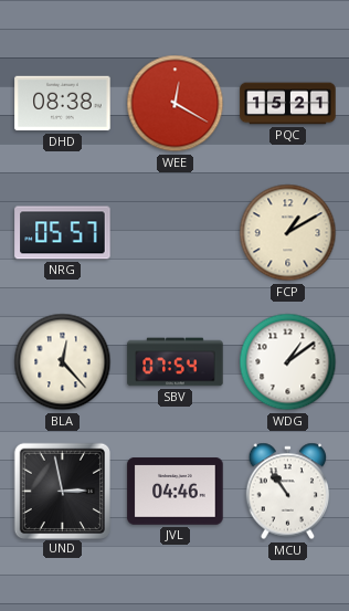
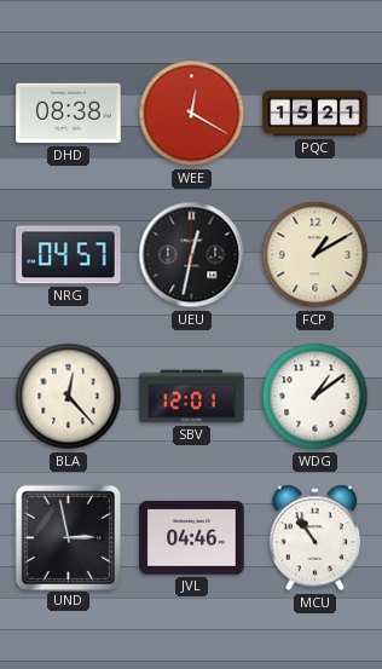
NRG: 05:57 -> 04:57 (69, 255)
UEU: none -> 12:32 (192, 255)
SBV: 07:54 -> 12:01 (192, 397)
